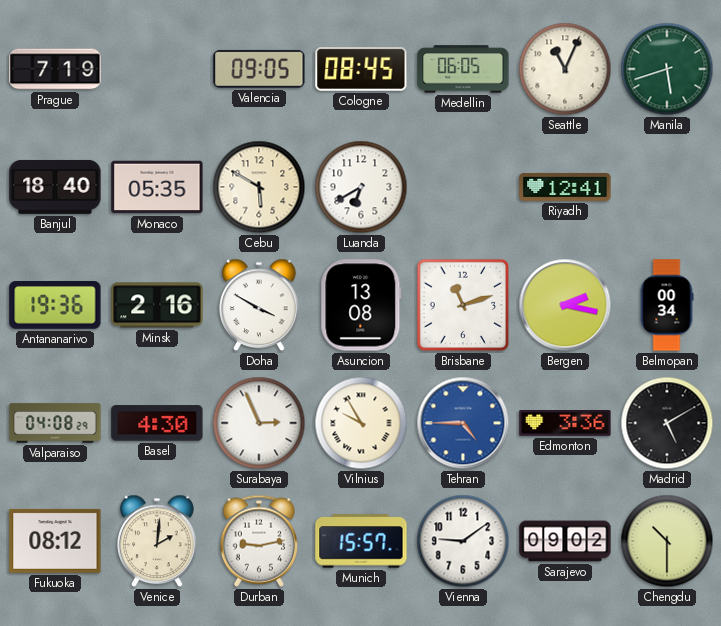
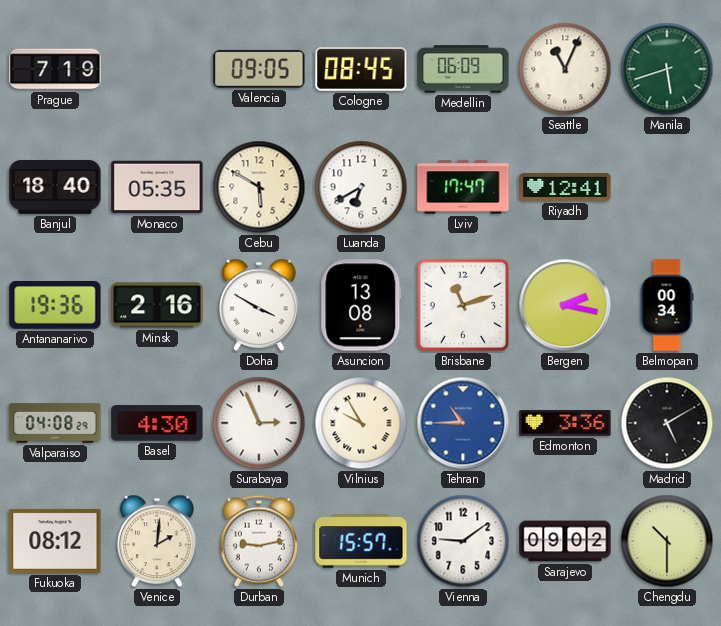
Medellin: 06:05 -> 06:09 (463, 69)
Lviv: none -> 17:47 (463, 187)
Tehran: 4:45 -> 10:45 (463, 423)
